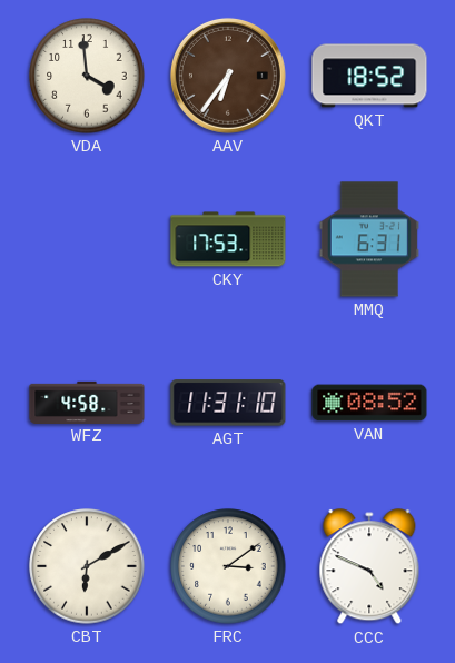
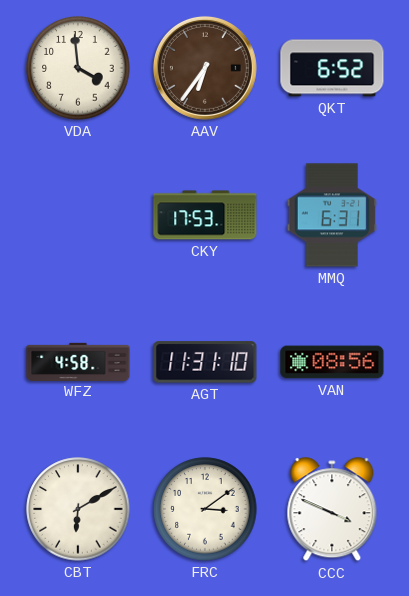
QKT: 18:52 -> 6:52 (332, 68)
VAN: 08:52 -> 08:56 (332, 362)
CCC: 4:49 -> 3:49 (332, 510)
